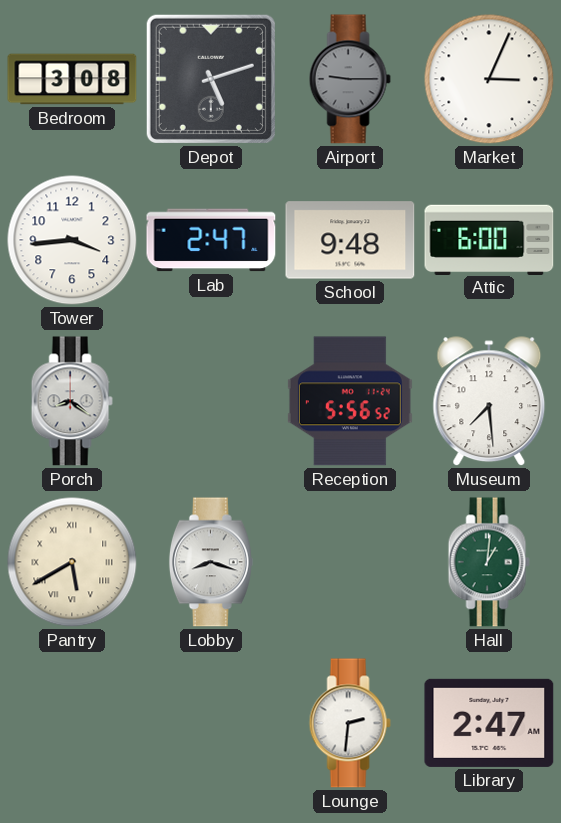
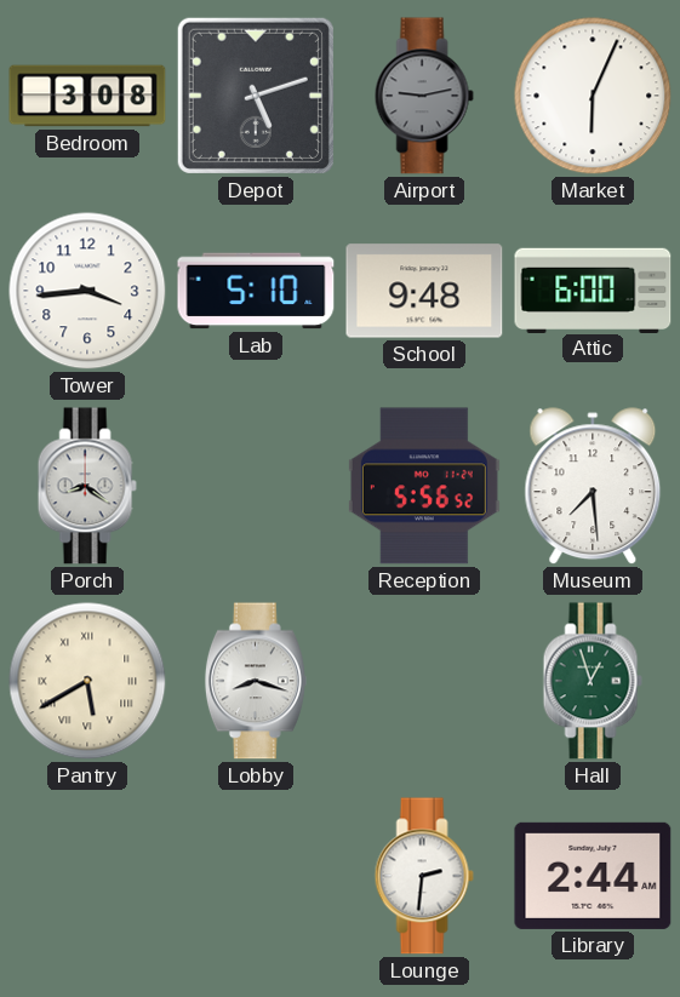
Airport: 9:15 -> 9:13 (424, 96)
Market: 3:04 -> 6:04 (593, 96)
Lab: 2:47 -> 5:10 (256, 291)
Hall: 1:01 -> 12:57 (593, 681)
Library: 2:47 -> 2:44 (593, 876)
